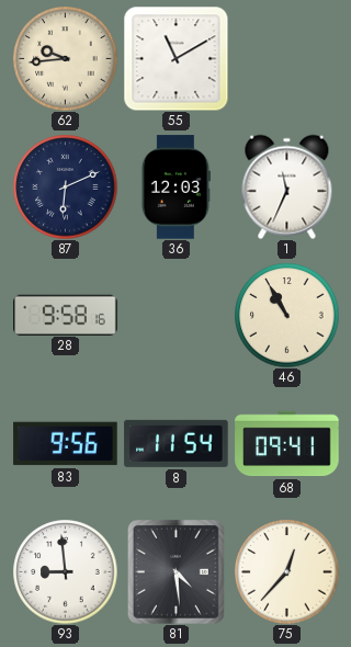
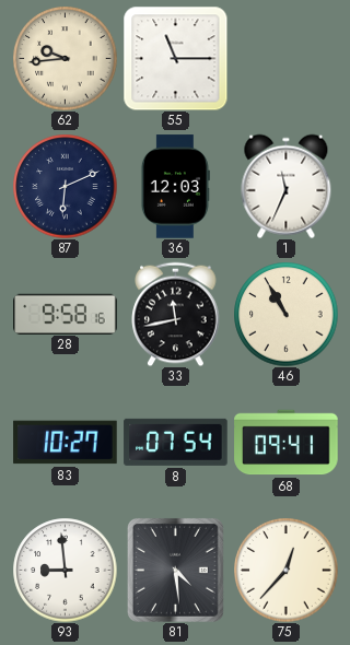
55: 11:10 -> 11:15 (175, 58)
33: none -> 11:43 (176, 314)
83: 9:56 -> 10:27 (66, 443)
8: 11:54 -> 07:54 (176, 442)
